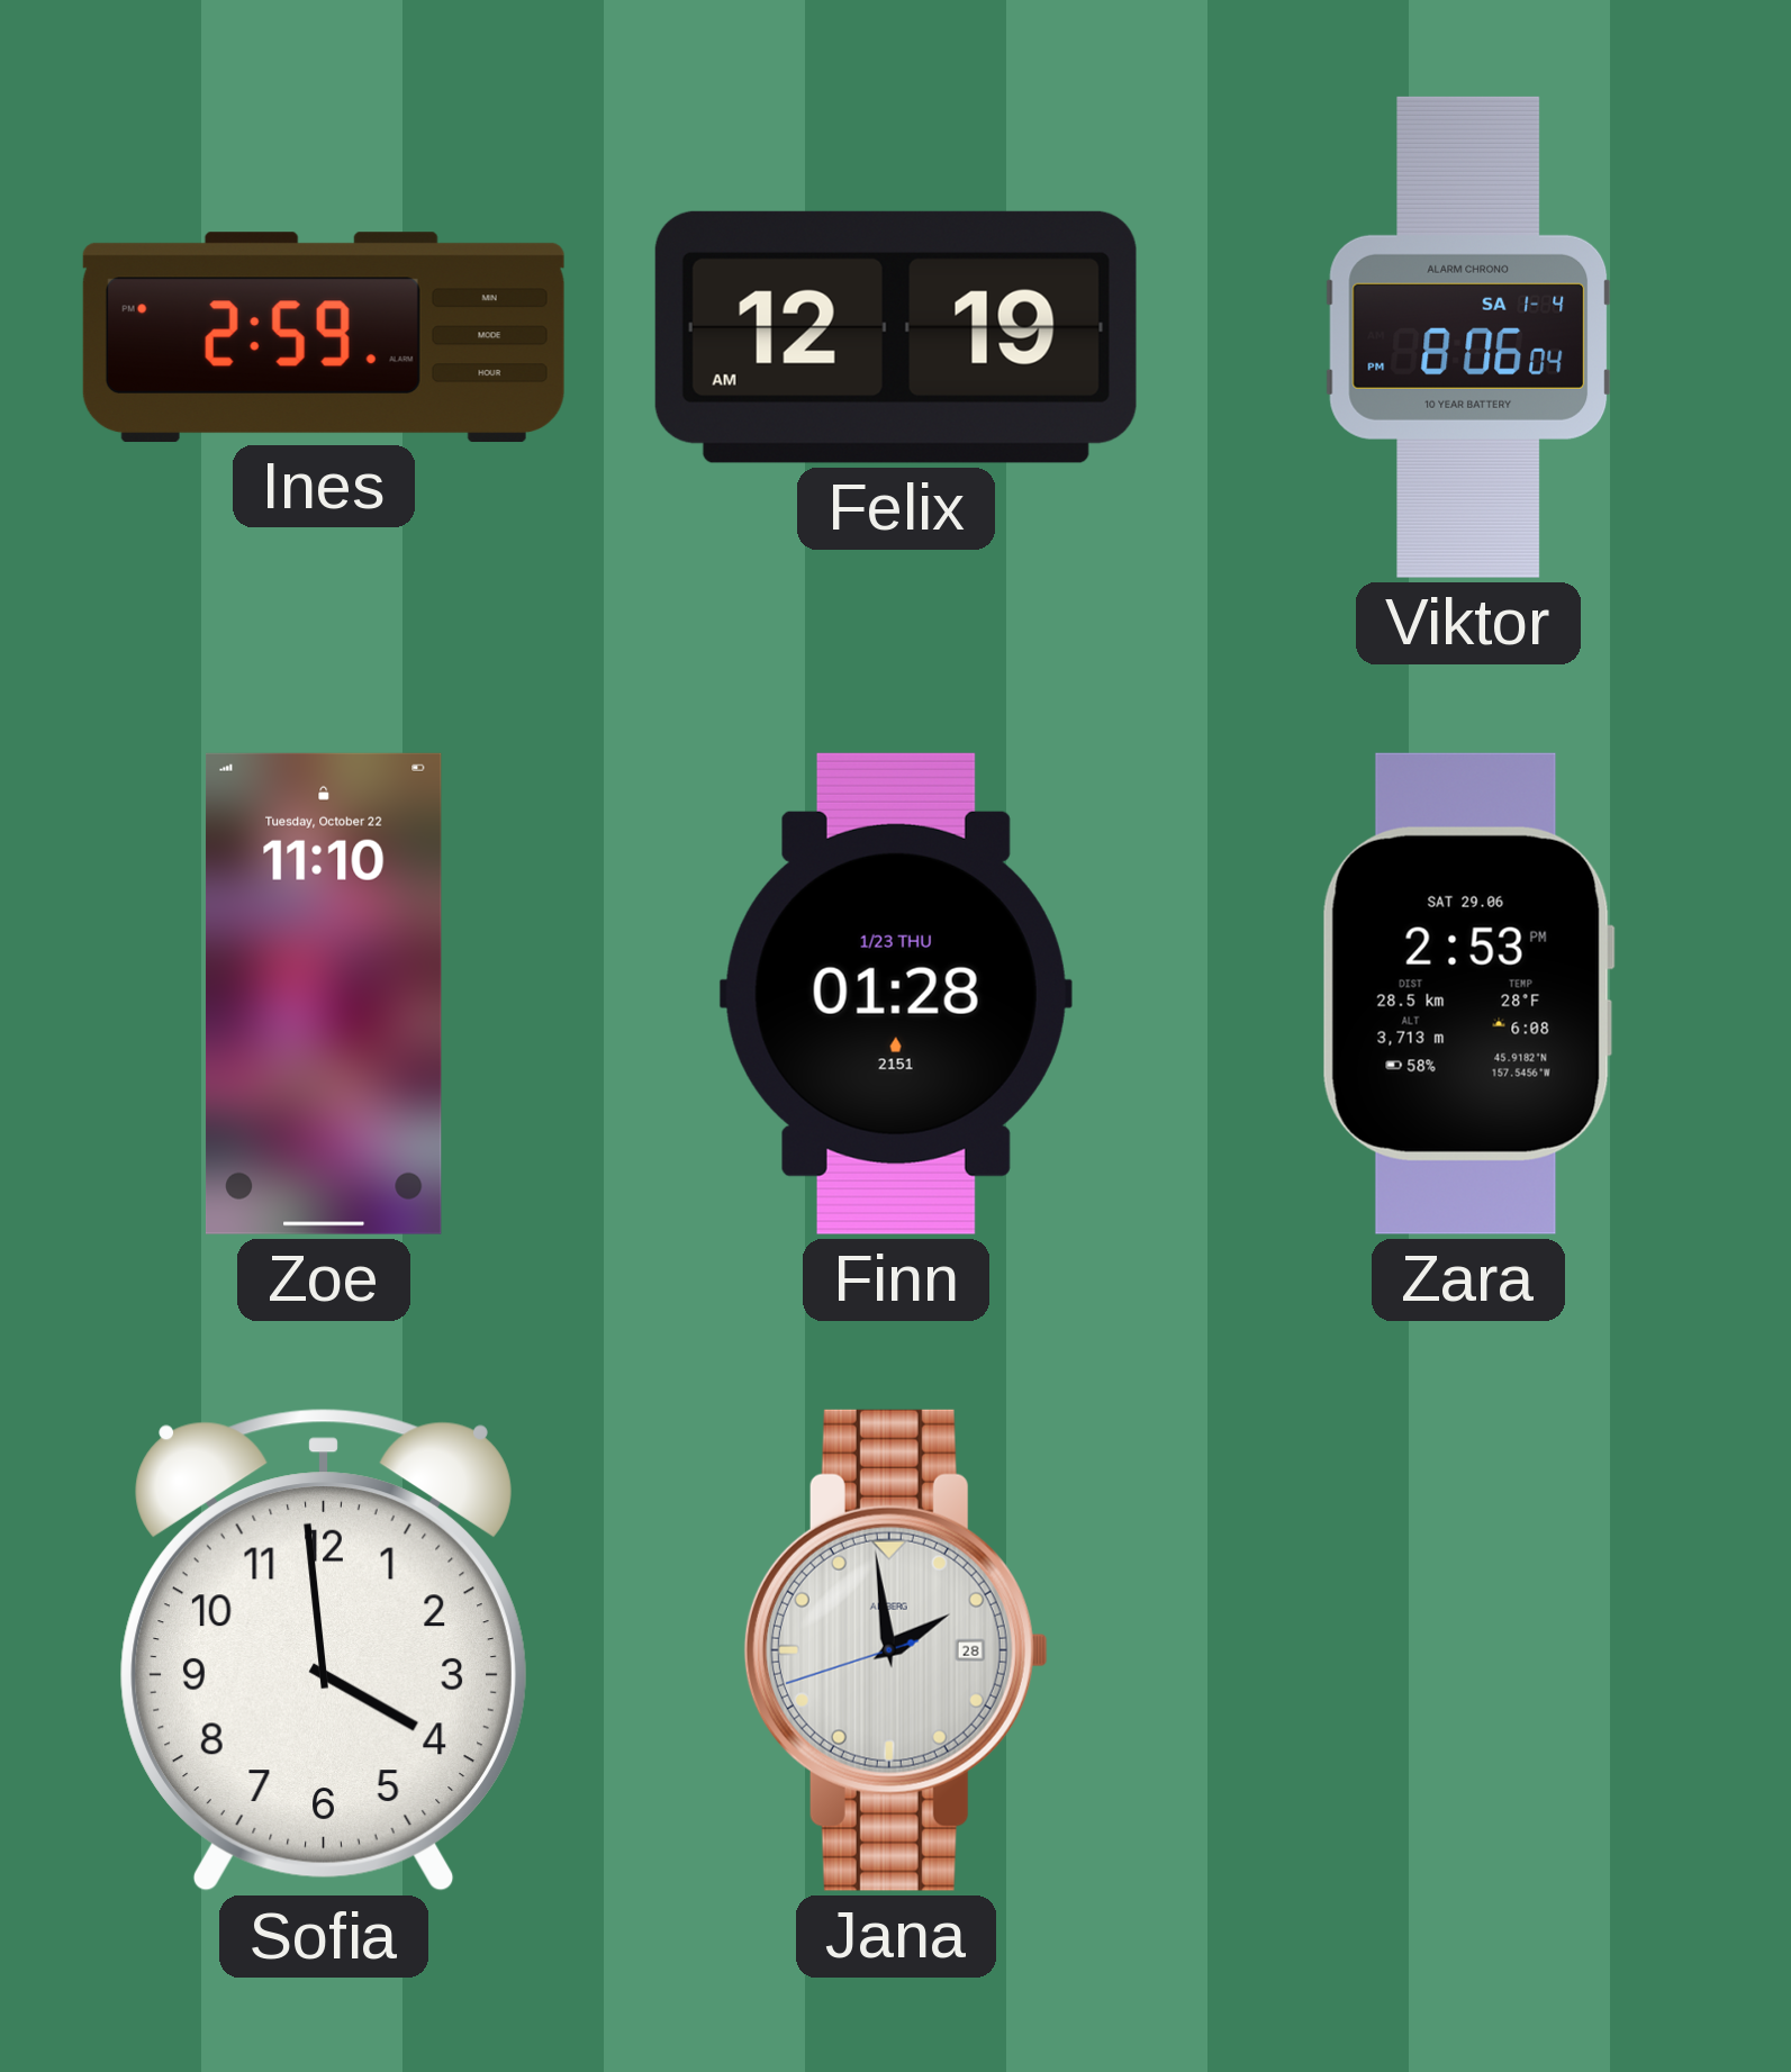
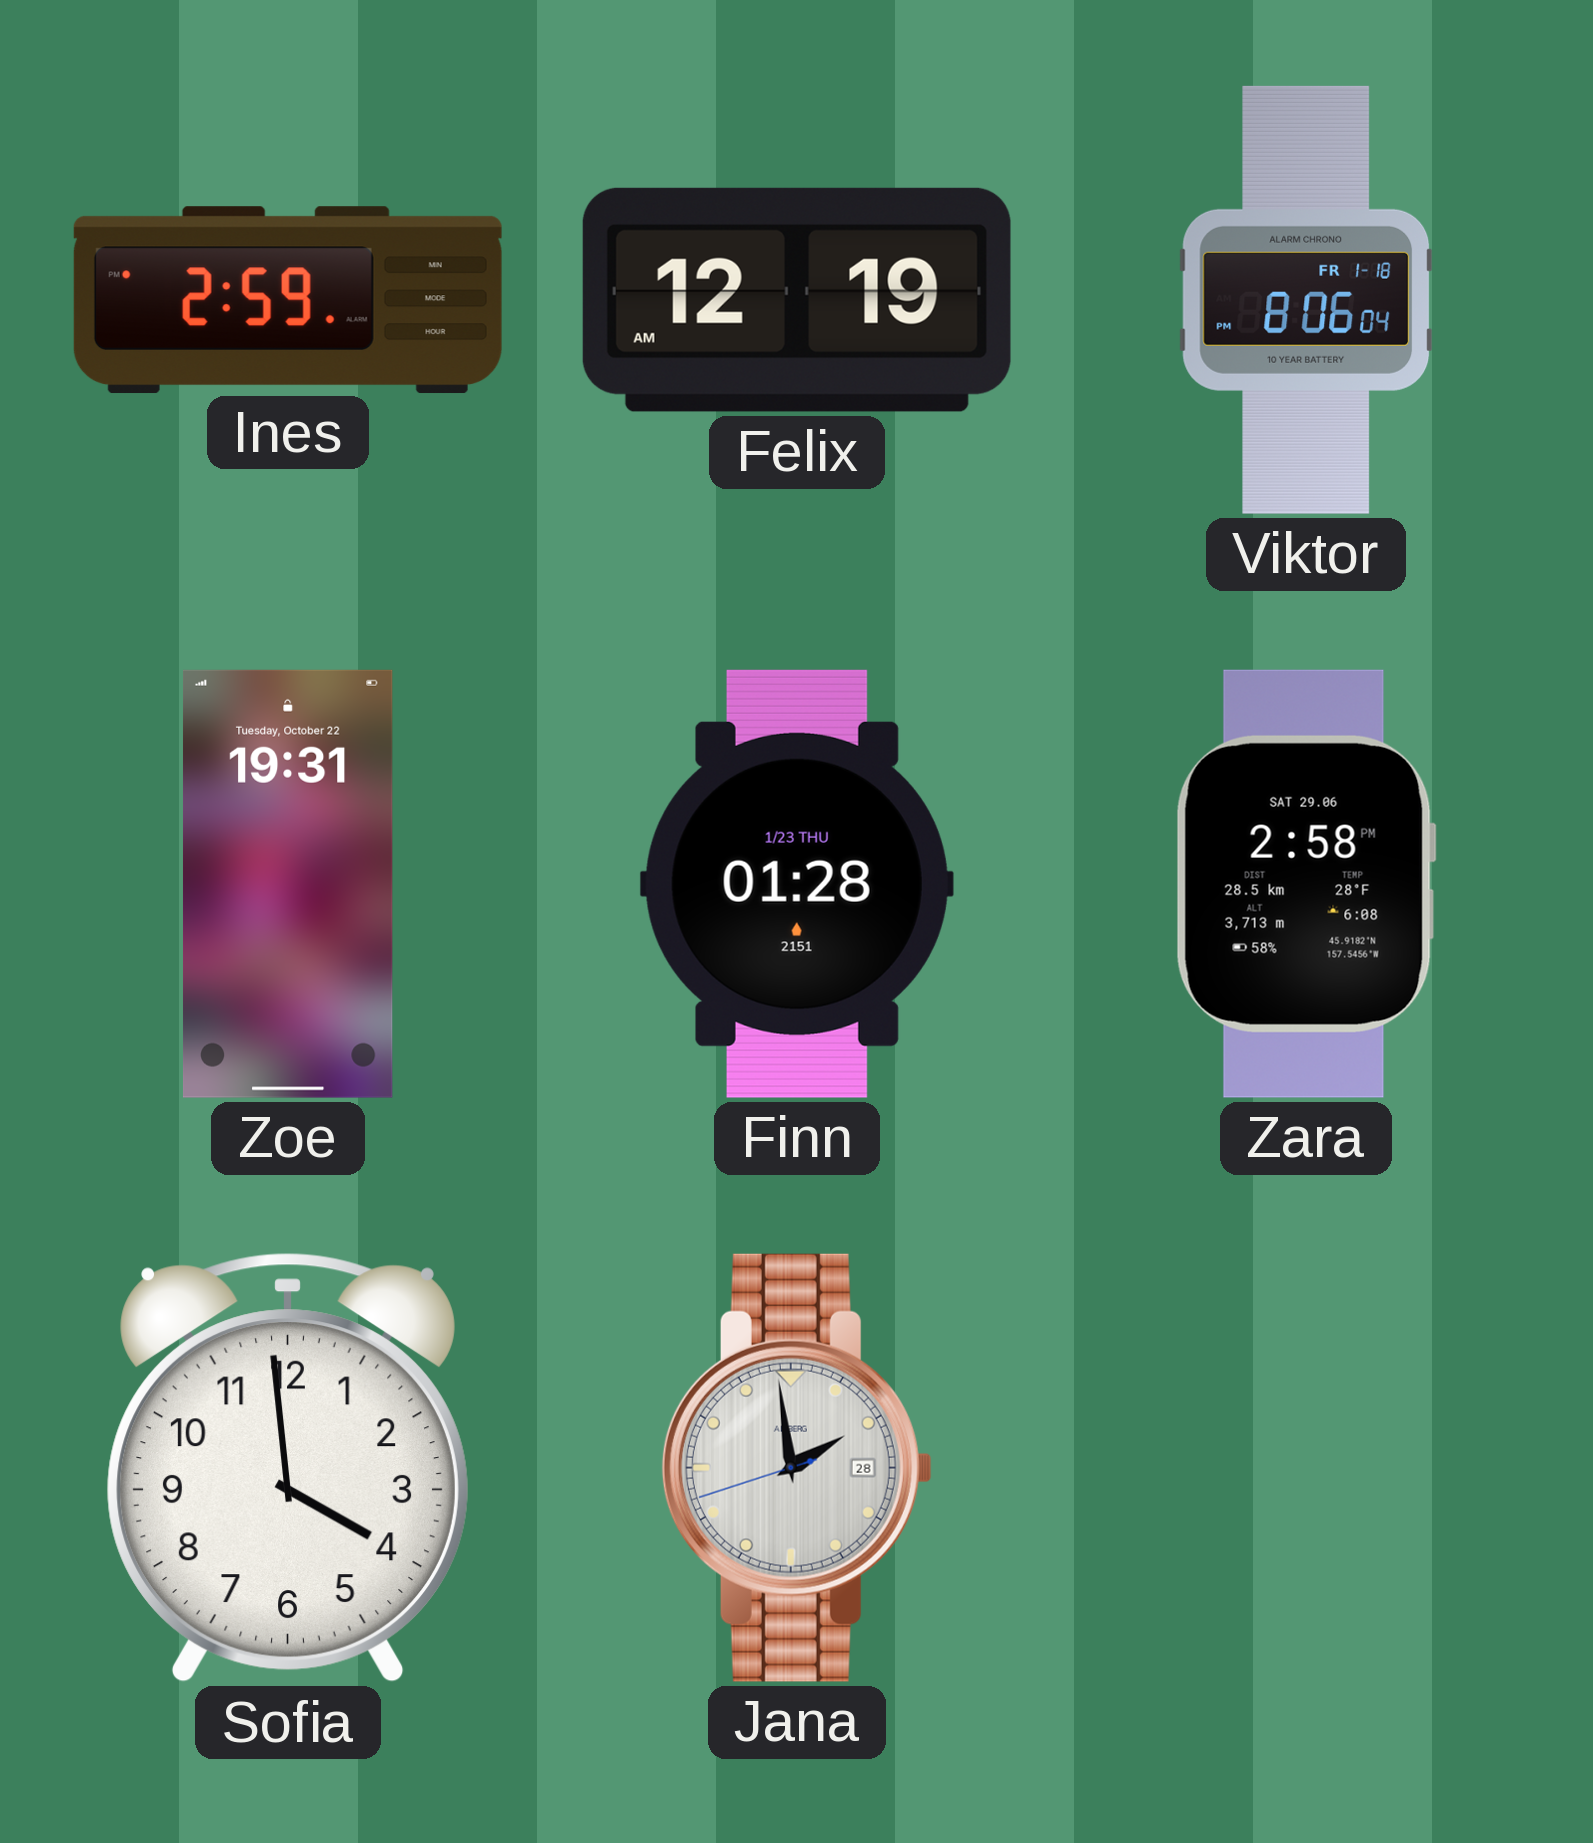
Viktor date: SA 1-4 -> FR 1-18 (1306, 300)
Zoe: 11:10 -> 19:31 (288, 884)
Zara: 2:53 -> 2:58 (1306, 884)
